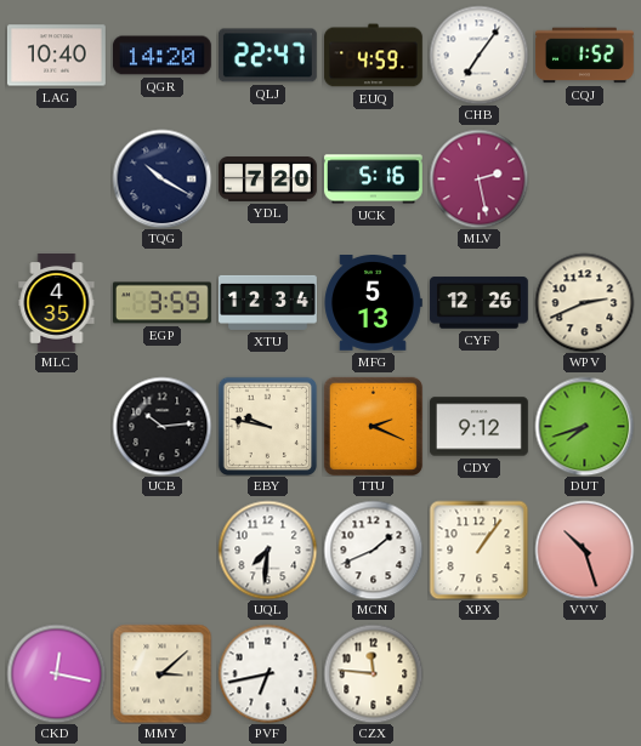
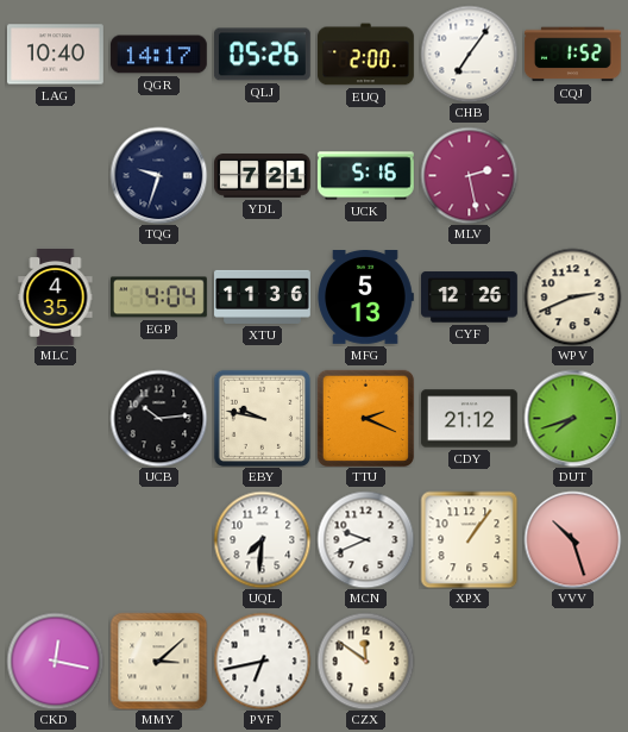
QGR: 14:20 -> 14:17 (158, 55)
QLJ: 22:47 -> 05:26 (262, 55)
EUQ: 4:59 -> 2:00 (366, 55)
TQG: 10:20 -> 9:33 (158, 175)
YDL: 7:20 -> 7:21 (263, 176)
EGP: 3:59 -> 4:04 (158, 298)
XTU: 12:34 -> 11:36 (263, 296)
CDY: 9:12 -> 21:12 (469, 419)
MCN: 1:41 -> 9:41 (365, 539)
CZX: 11:46 -> 11:51 (365, 661)
